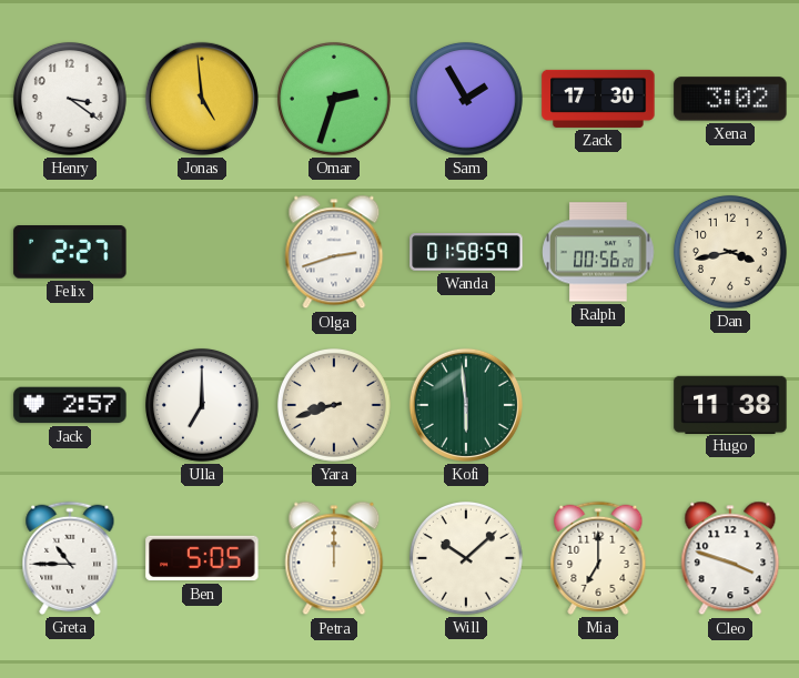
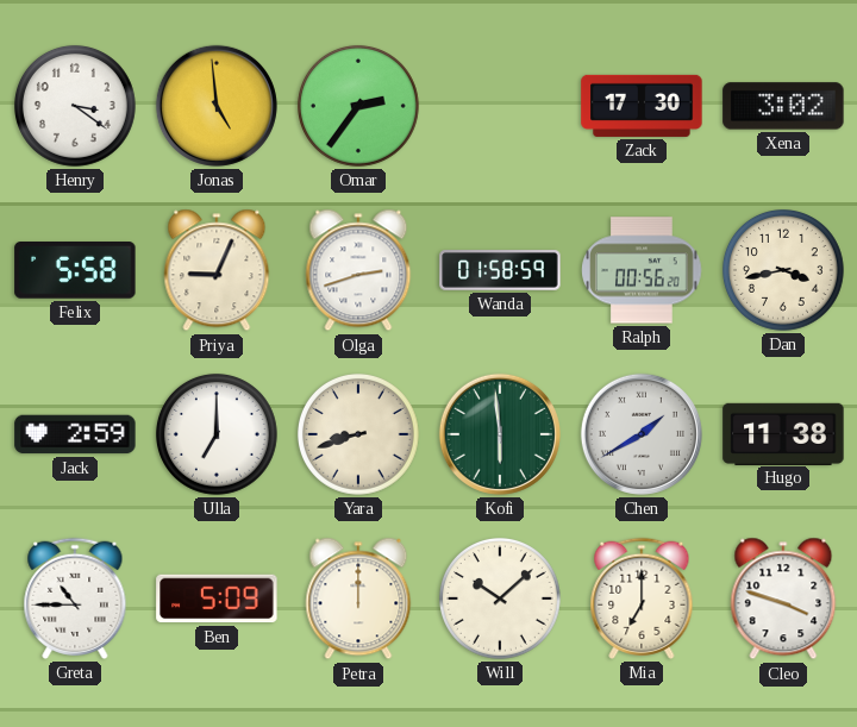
Omar: 2:33 -> 2:36 (358, 106)
Sam: 1:55 -> none (466, 99)
Felix: 2:27 -> 5:58 (75, 271)
Priya: none -> 9:04 (217, 270)
Jack: 2:57 -> 2:59 (75, 434)
Chen: none -> 1:40 (642, 434)
Ben: 5:05 -> 5:09 (217, 598)
